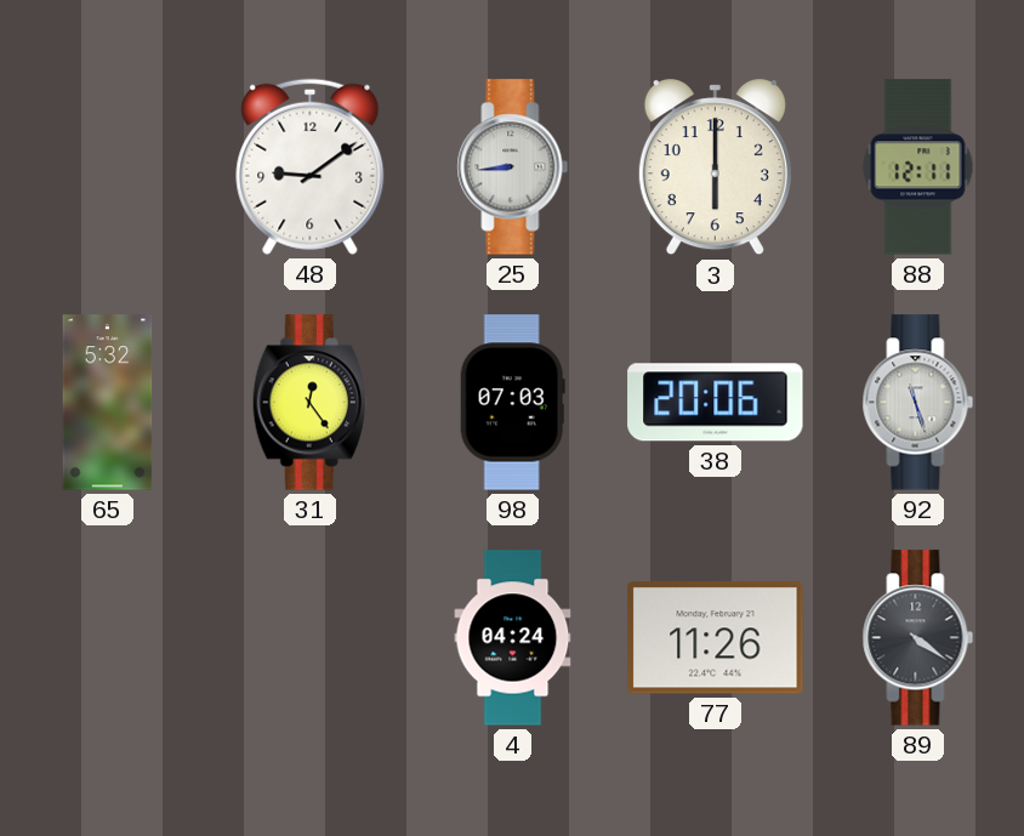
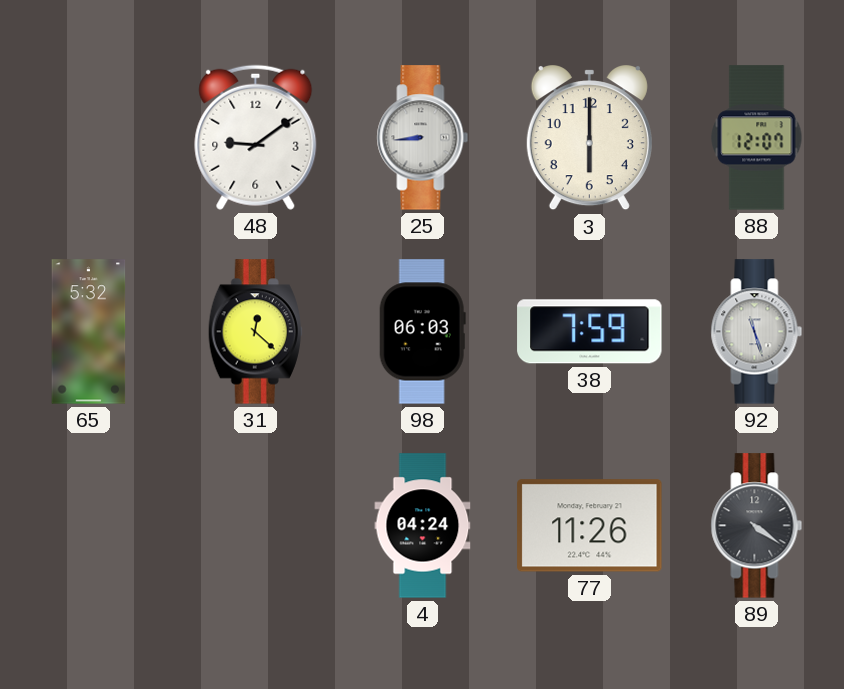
88: 12:11 -> 12:07 (757, 138)
31: 12:24 -> 12:22 (255, 332)
98: 07:03 -> 06:03 (422, 332)
38: 20:06 -> 7:59 (590, 332)
